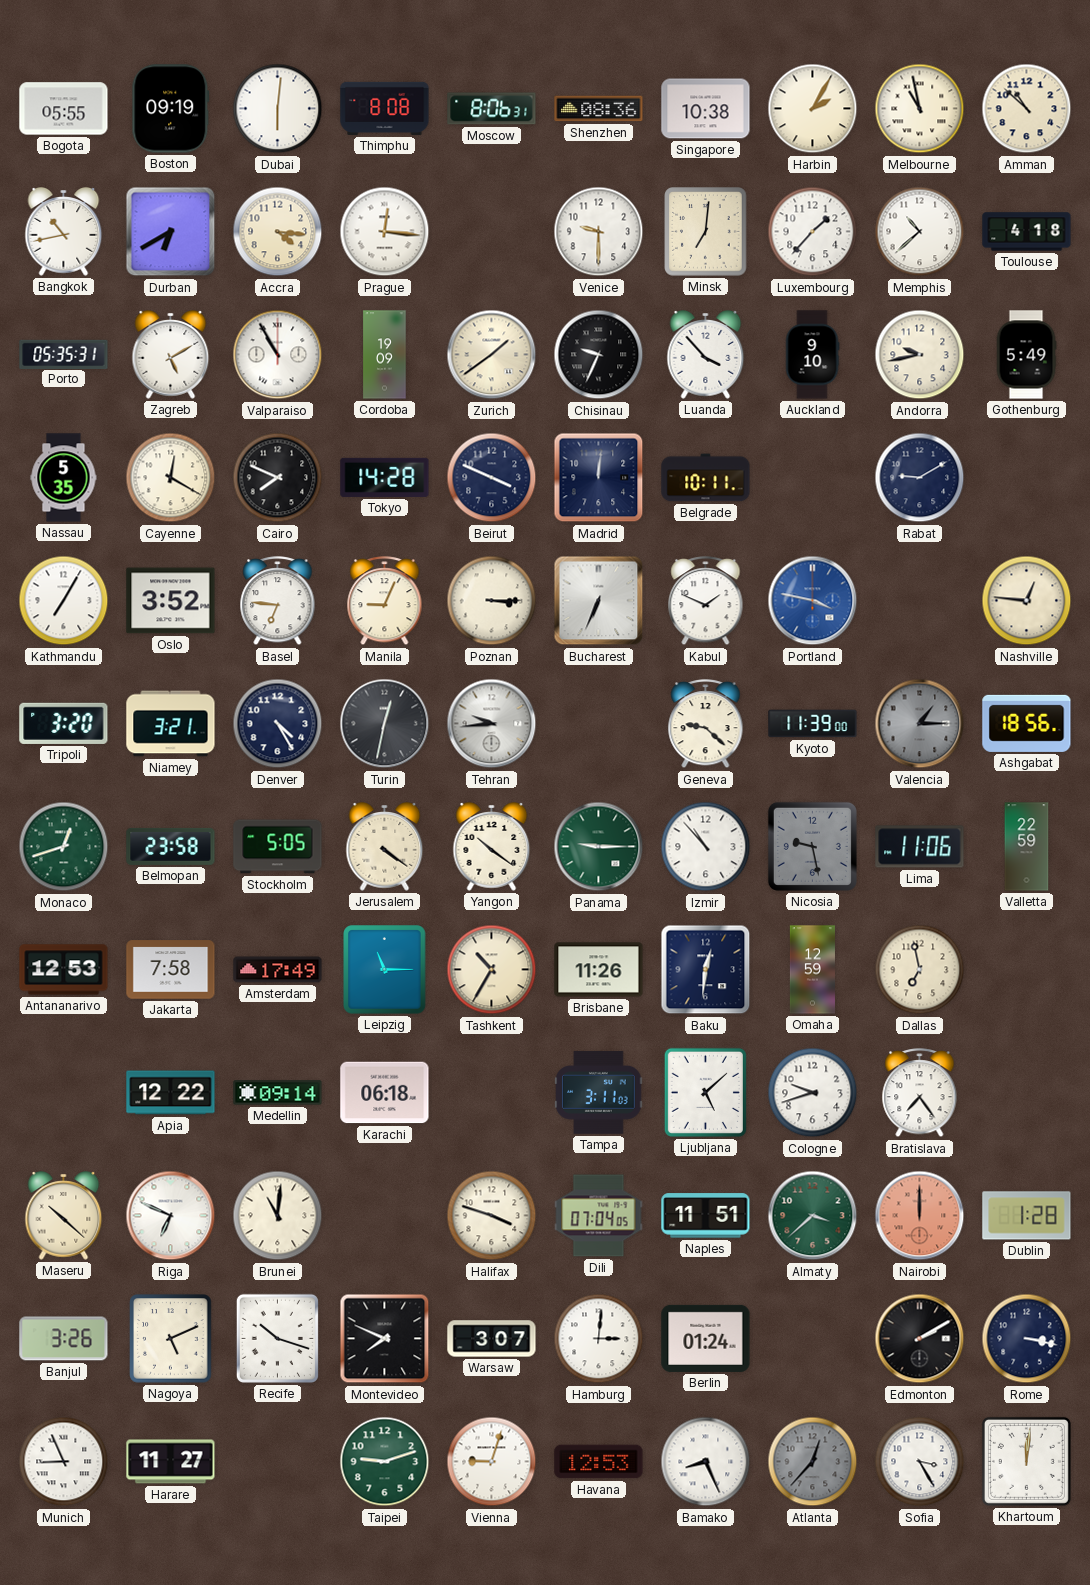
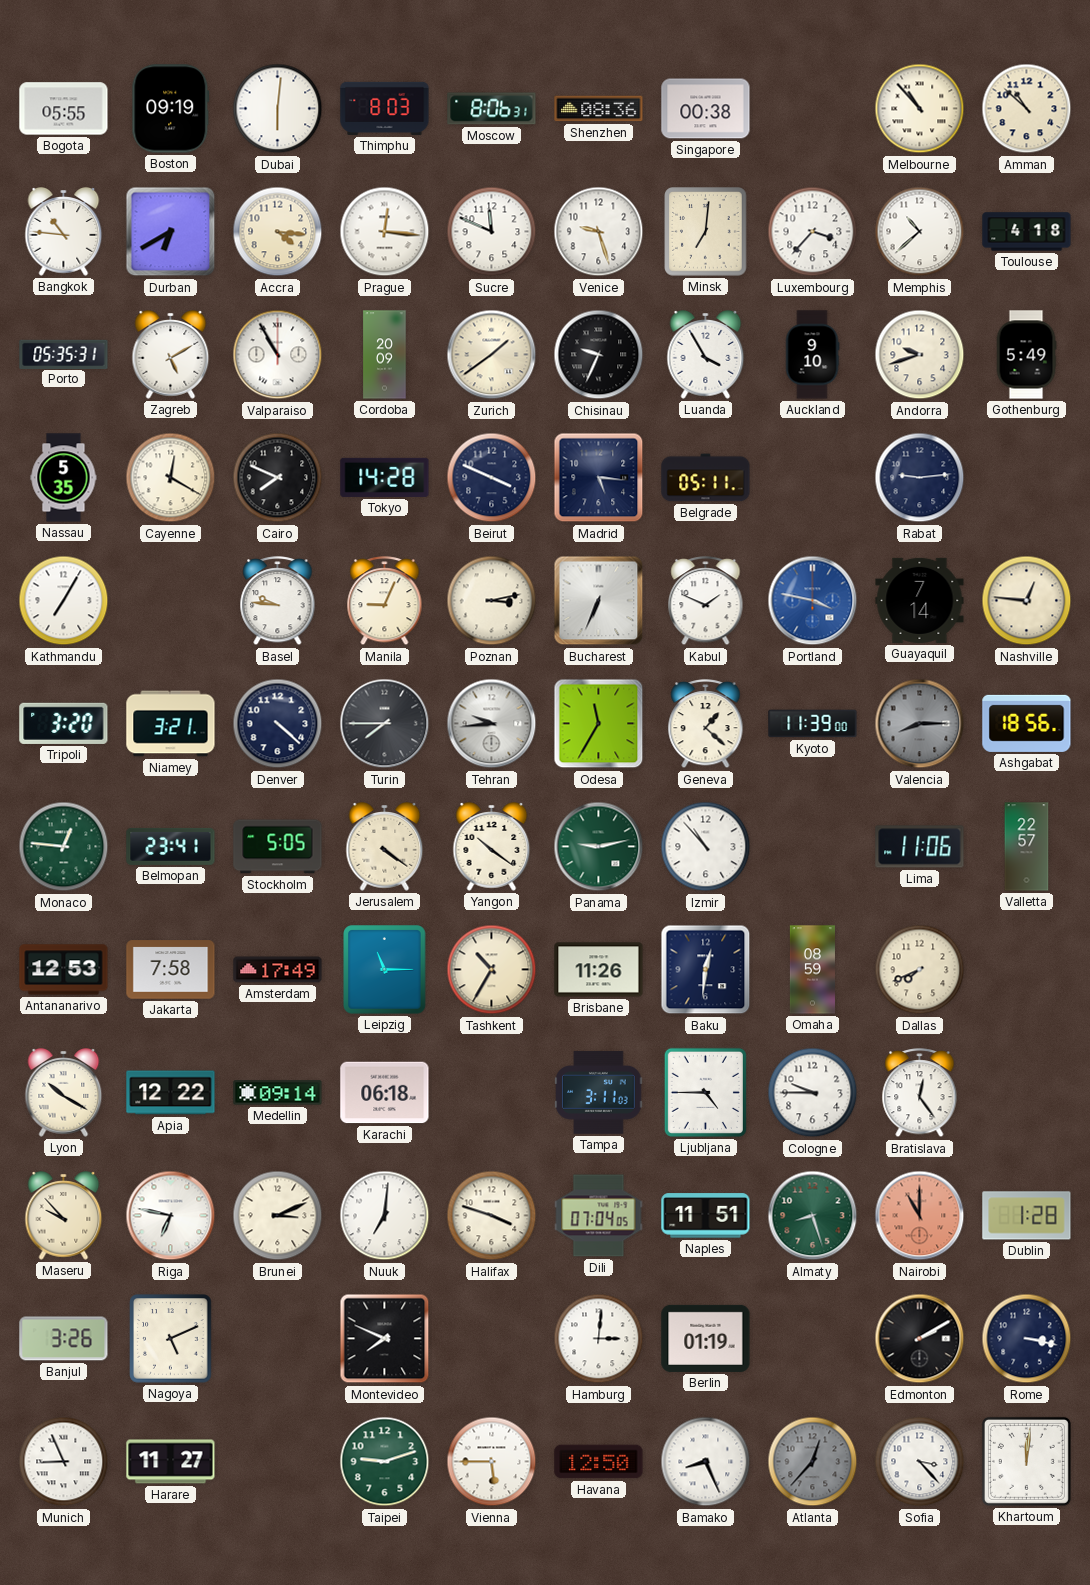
Thimphu: 8:08 -> 8:03 (385, 108)
Singapore: 10:38 -> 00:38 (706, 109)
Harbin: 2:05 -> none (813, 109)
Melbourne: 10:58 -> 10:53 (920, 109)
Bangkok: 10:43 -> 10:46 (64, 232)
Sucre: none -> 11:49 (492, 232)
Venice: 9:30 -> 9:27 (599, 232)
Luxembourg: 1:37 -> 3:37 (813, 232)
Cordoba: 19:09 -> 20:09 (385, 355)
Luanda: 3:53 -> 3:55 (706, 355)
Andorra: 9:43 -> 9:42 (920, 355)
Madrid: 12:01 -> 5:16 (599, 478)
Belgrade: 10:11 -> 05:11 (706, 478)
Rabat: 9:10 -> 9:14 (920, 478)
Oslo: 3:52 -> none (171, 601)
Basel: 6:46 -> 9:46 (278, 601)
Poznan: 3:15 -> 3:13 (492, 601)
Guayaquil: none -> 7:14 (920, 600)
Denver: 4:25 -> 4:22 (278, 724)
Turin: 12:32 -> 7:45 (385, 724)
Odesa: none -> 11:35 (599, 724)
Geneva: 9:22 -> 1:22 (706, 724)
Valencia: 1:15 -> 8:15 (920, 724)
Monaco: 12:42 -> 12:46 (64, 847)
Belmopan: 23:58 -> 23:41 (171, 846)
Panama: 9:15 -> 9:13 (599, 847)
Nicosia: 9:28 -> none (812, 846)
Valletta: 22:59 -> 22:57 (1027, 847)
Omaha: 12:59 -> 08:59 (812, 970)
Dallas: 6:58 -> 7:41 (920, 970)
Lyon: none -> 10:20 (64, 1093)
Ljubljana: 5:08 -> 4:45 (705, 1092)
Cologne: 9:42 -> 9:45 (813, 1093)
Bratislava: 7:24 -> 12:24 (920, 1093)
Maseru: 10:22 -> 9:53 (64, 1216)
Riga: 6:49 -> 6:47 (171, 1216)
Brunei: 11:01 -> 3:11 (278, 1216)
Nuuk: none -> 7:01 (385, 1216)
Almaty: 3:38 -> 8:27 (813, 1216)
Nairobi: 12:00 -> 11:00 (920, 1216)
Recife: 10:18 -> none (277, 1338)
Warsaw: 3:07 -> none (492, 1339)
Berlin: 01:24 -> 01:19 (706, 1338)
Vienna: 9:03 -> 5:45 (492, 1462)
Havana: 12:53 -> 12:50 (599, 1462)
Sofia: 3:25 -> 3:23 (920, 1462)
